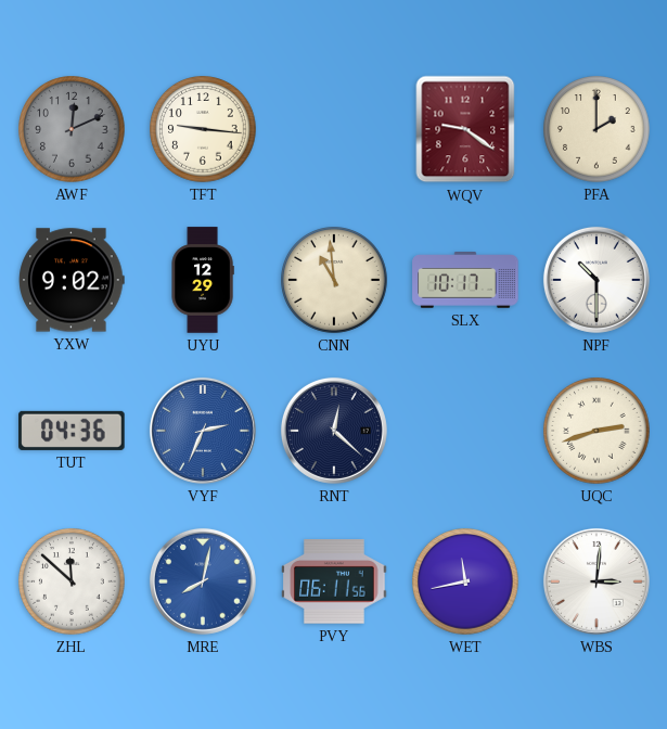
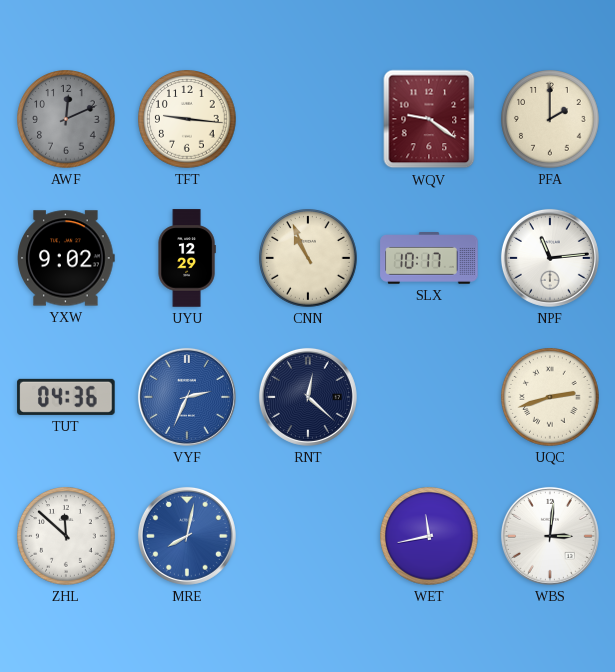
CNN: 10:59 -> 10:56 (308, 258)
NPF: 10:30 -> 11:14 (550, 258)
PVY: 06:11 -> none (334, 581)
